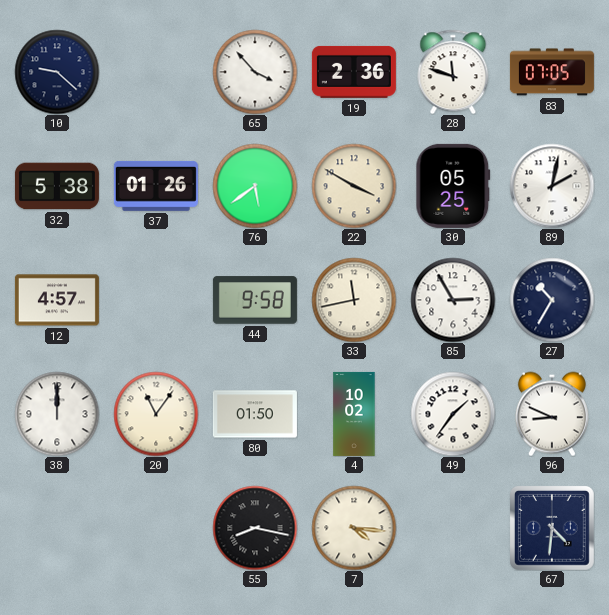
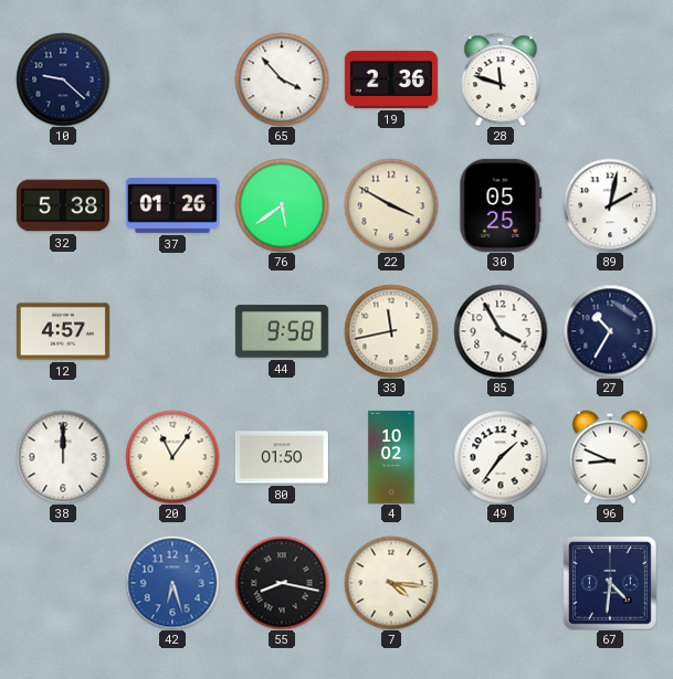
83: 07:05 -> none (552, 72)
85: 2:55 -> 3:55 (501, 331)
42: none -> 6:27 (172, 583)
